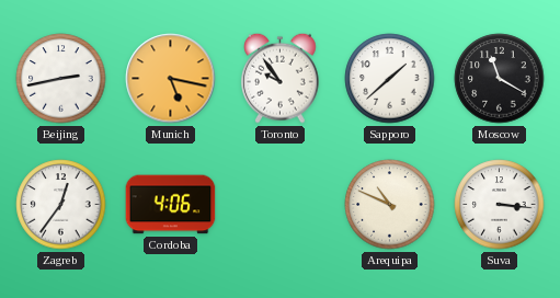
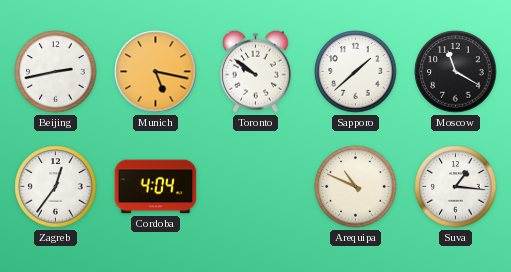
Toronto: 9:54 -> 9:51 (256, 71)
Cordoba: 4:06 -> 4:04 (156, 187)
Suva: 3:16 -> 1:16 (456, 187)
